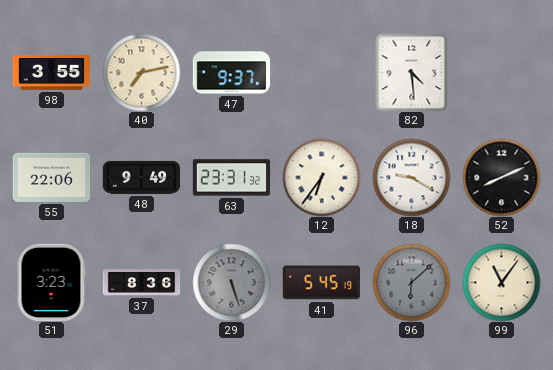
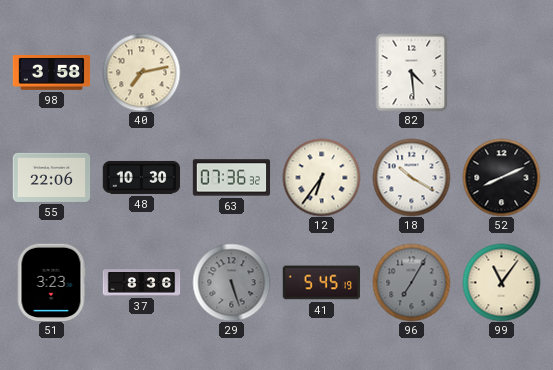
98: 3:55 -> 3:58 (51, 73)
47: 9:37 -> none (231, 73)
48: 9:49 -> 10:30 (141, 177)
63: 23:31 -> 07:36 (231, 178)
18: 9:20 -> 10:20 (411, 177)
96: 6:08 -> 7:05 (411, 282)
